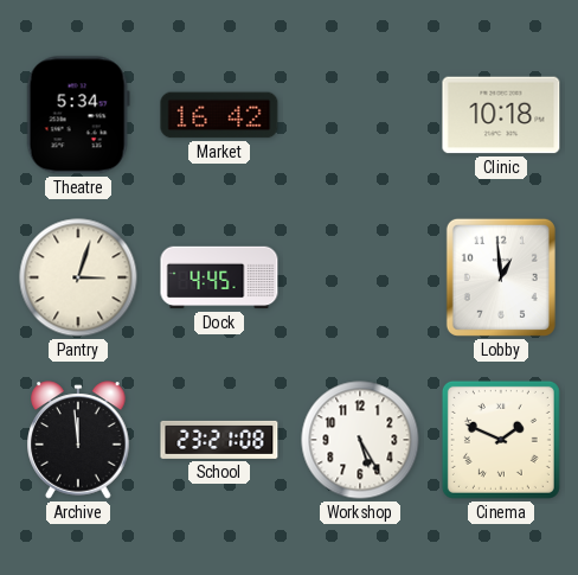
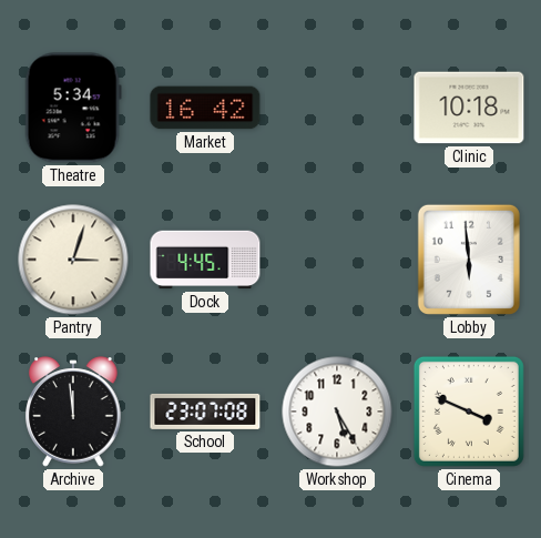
Lobby: 12:59 -> 5:59 (469, 260)
School: 23:21 -> 23:07 (205, 412)
Cinema: 1:49 -> 3:49 (469, 412)
